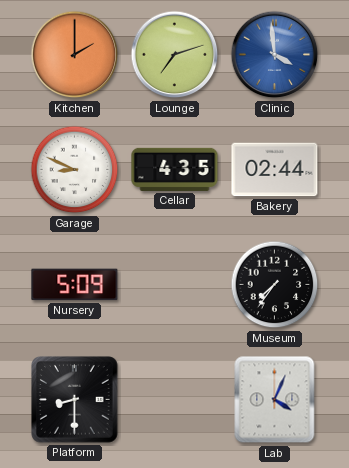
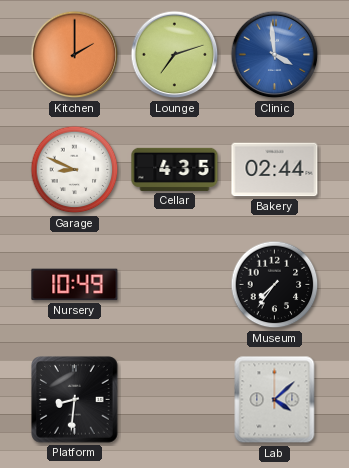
Nursery: 5:09 -> 10:49 (75, 285)
Platform: 8:30 -> 8:31 (75, 400)
Lab: 4:04 -> 4:08 (275, 400)
